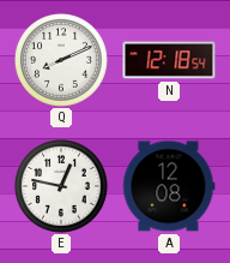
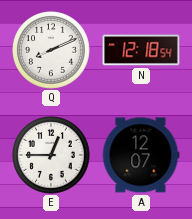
E: 12:47 -> 12:45 (52, 156)
A: 12:08 -> 12:07 (141, 155)
